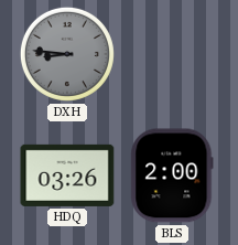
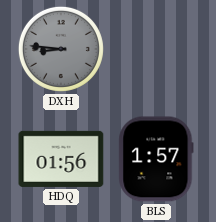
HDQ: 03:26 -> 01:56 (61, 159)
BLS: 2:00 -> 1:57 (156, 159)
